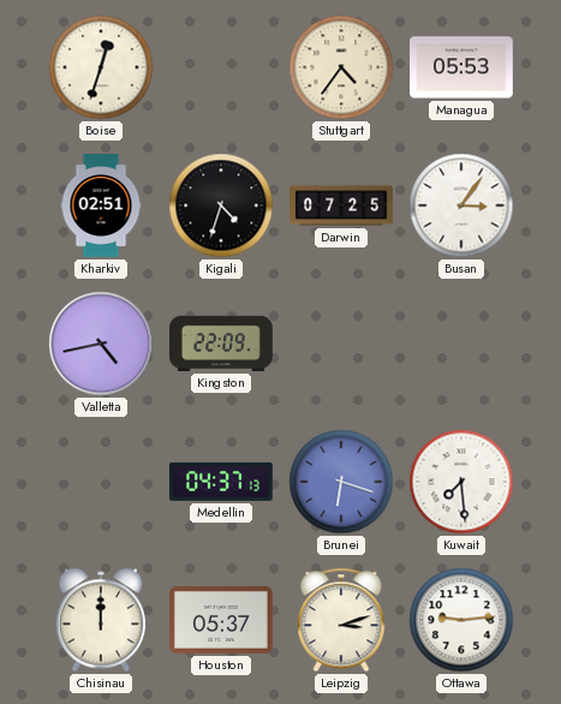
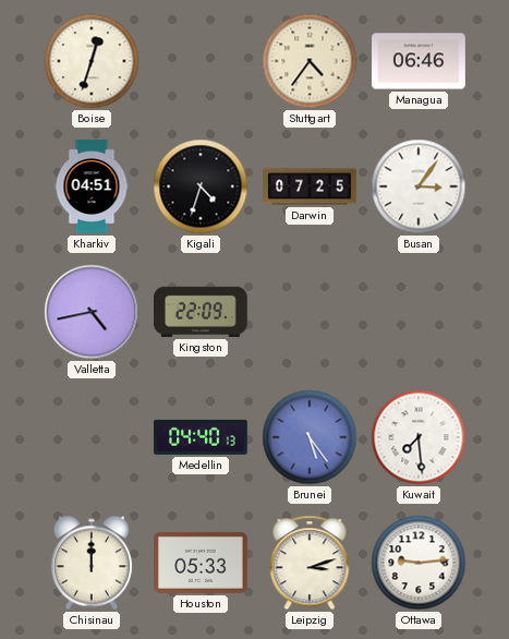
Managua: 05:53 -> 06:46 (420, 61)
Kharkiv: 02:51 -> 04:51 (92, 186)
Medellin: 04:37 -> 04:40 (201, 437)
Brunei: 6:18 -> 5:24 (310, 437)
Houston: 05:37 -> 05:33 (202, 563)
